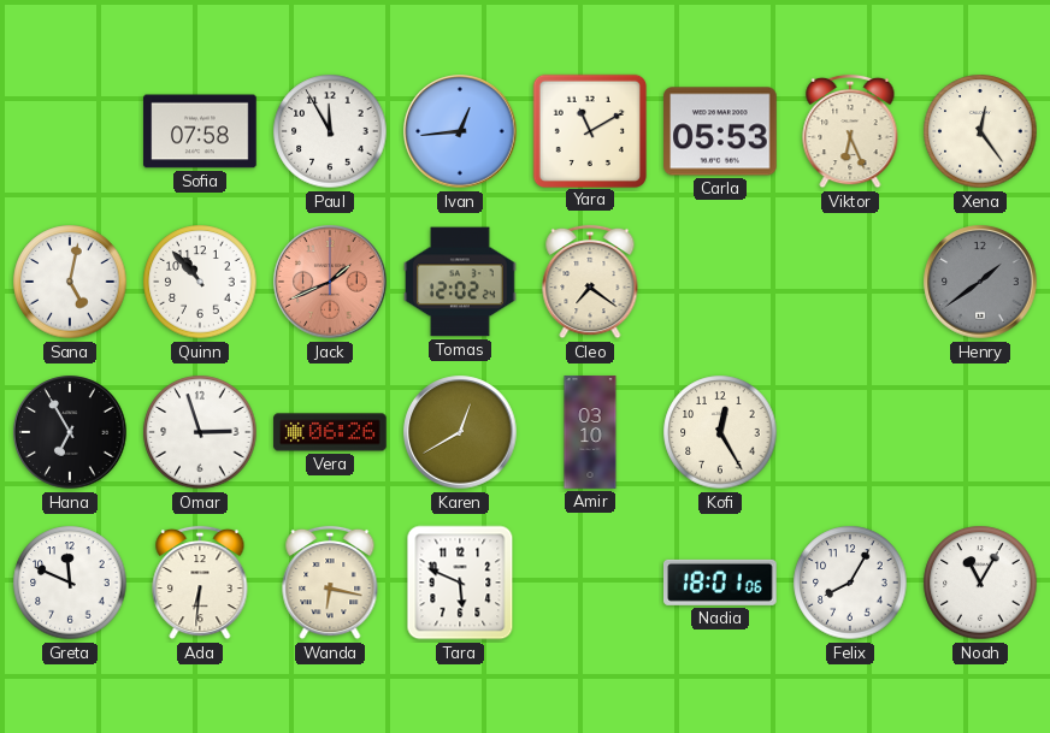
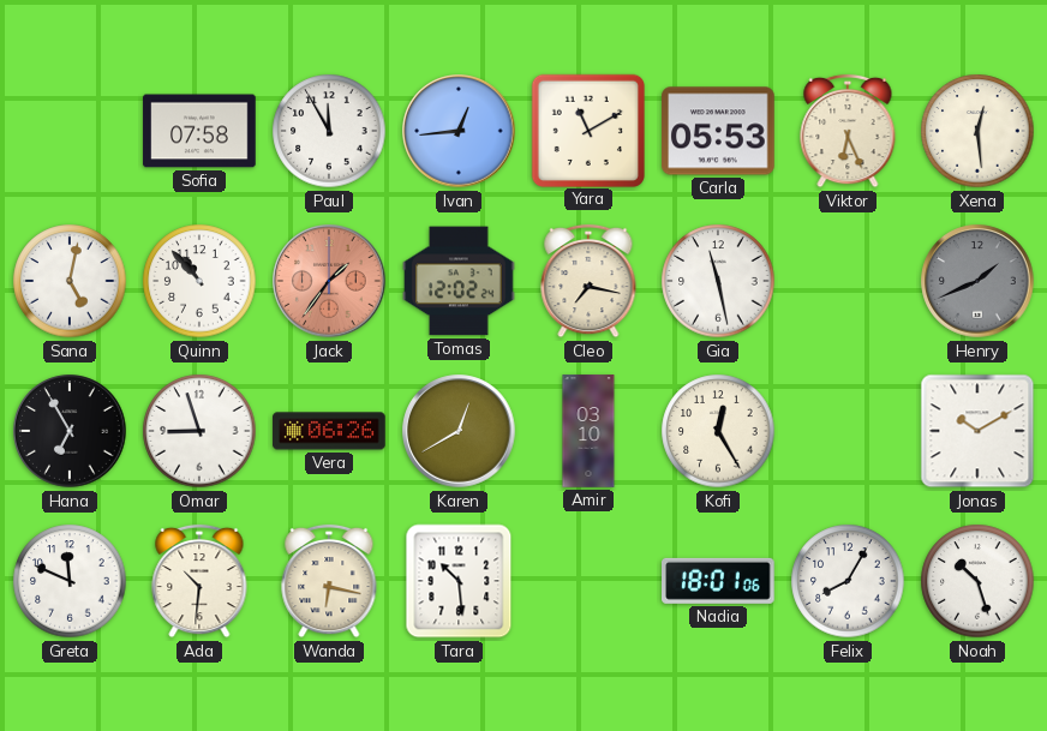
Xena: 12:24 -> 12:29 (977, 131)
Jack: 1:41 -> 1:36 (329, 281)
Cleo: 7:21 -> 7:17 (588, 281)
Gia: none -> 11:28 (718, 281)
Henry: 1:39 -> 1:41 (977, 281)
Omar: 2:57 -> 8:57 (199, 431)
Jonas: none -> 10:10 (977, 431)
Ada: 6:31 -> 10:31 (199, 581)
Tara: 5:49 -> 10:29 (459, 581)
Noah: 11:05 -> 10:27 (977, 581)
